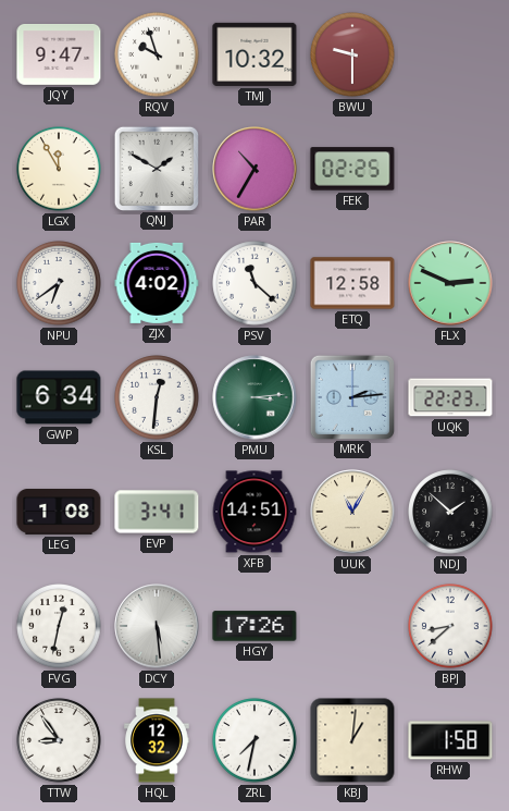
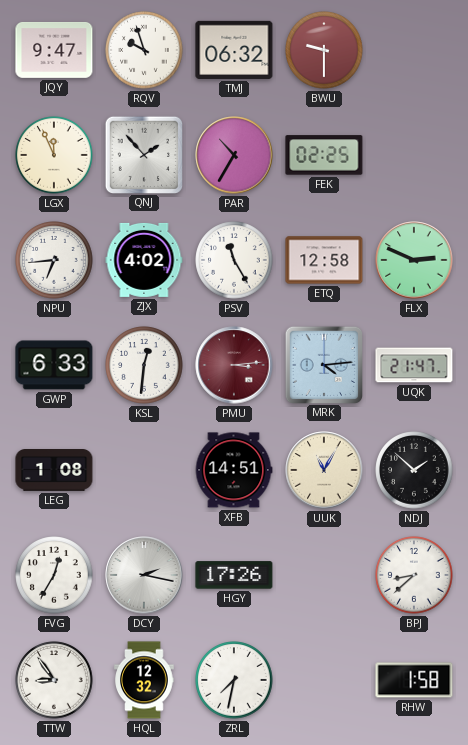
TMJ: 10:32 -> 06:32 (234, 50)
LGX: 11:55 -> 11:56 (54, 155)
QNJ: 1:50 -> 1:53 (143, 154)
NPU: 6:39 -> 6:44 (54, 260)
PSV: 11:22 -> 11:25 (234, 260)
GWP: 6:34 -> 6:33 (54, 365)
PMU dial: green -> burgundy (234, 365)
MRK: 2:14 -> 4:14 (323, 364)
UQK: 22:23 -> 21:47 (414, 365)
EVP: 3:41 -> none (157, 512)
FVG: 12:32 -> 12:35 (54, 575)
DCY: 5:29 -> 2:17 (144, 575)
KBJ: 1:01 -> none (352, 740)
